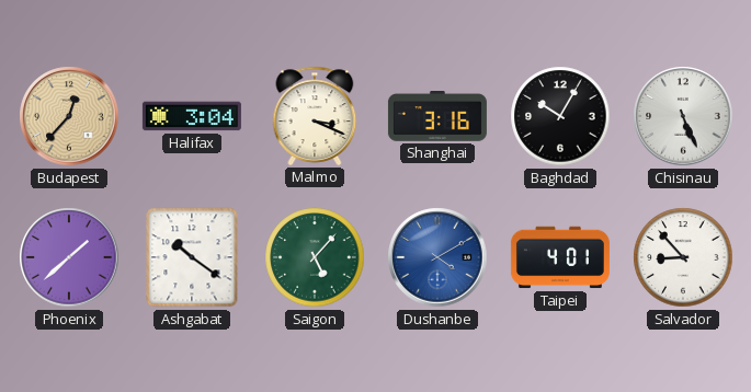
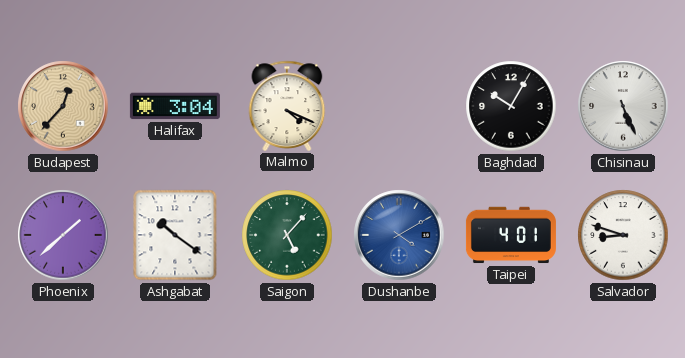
Malmo: 3:19 -> 4:19 (287, 106)
Shanghai: 3:16 -> none (437, 116)
Salvador: 8:53 -> 8:48 (623, 235)
